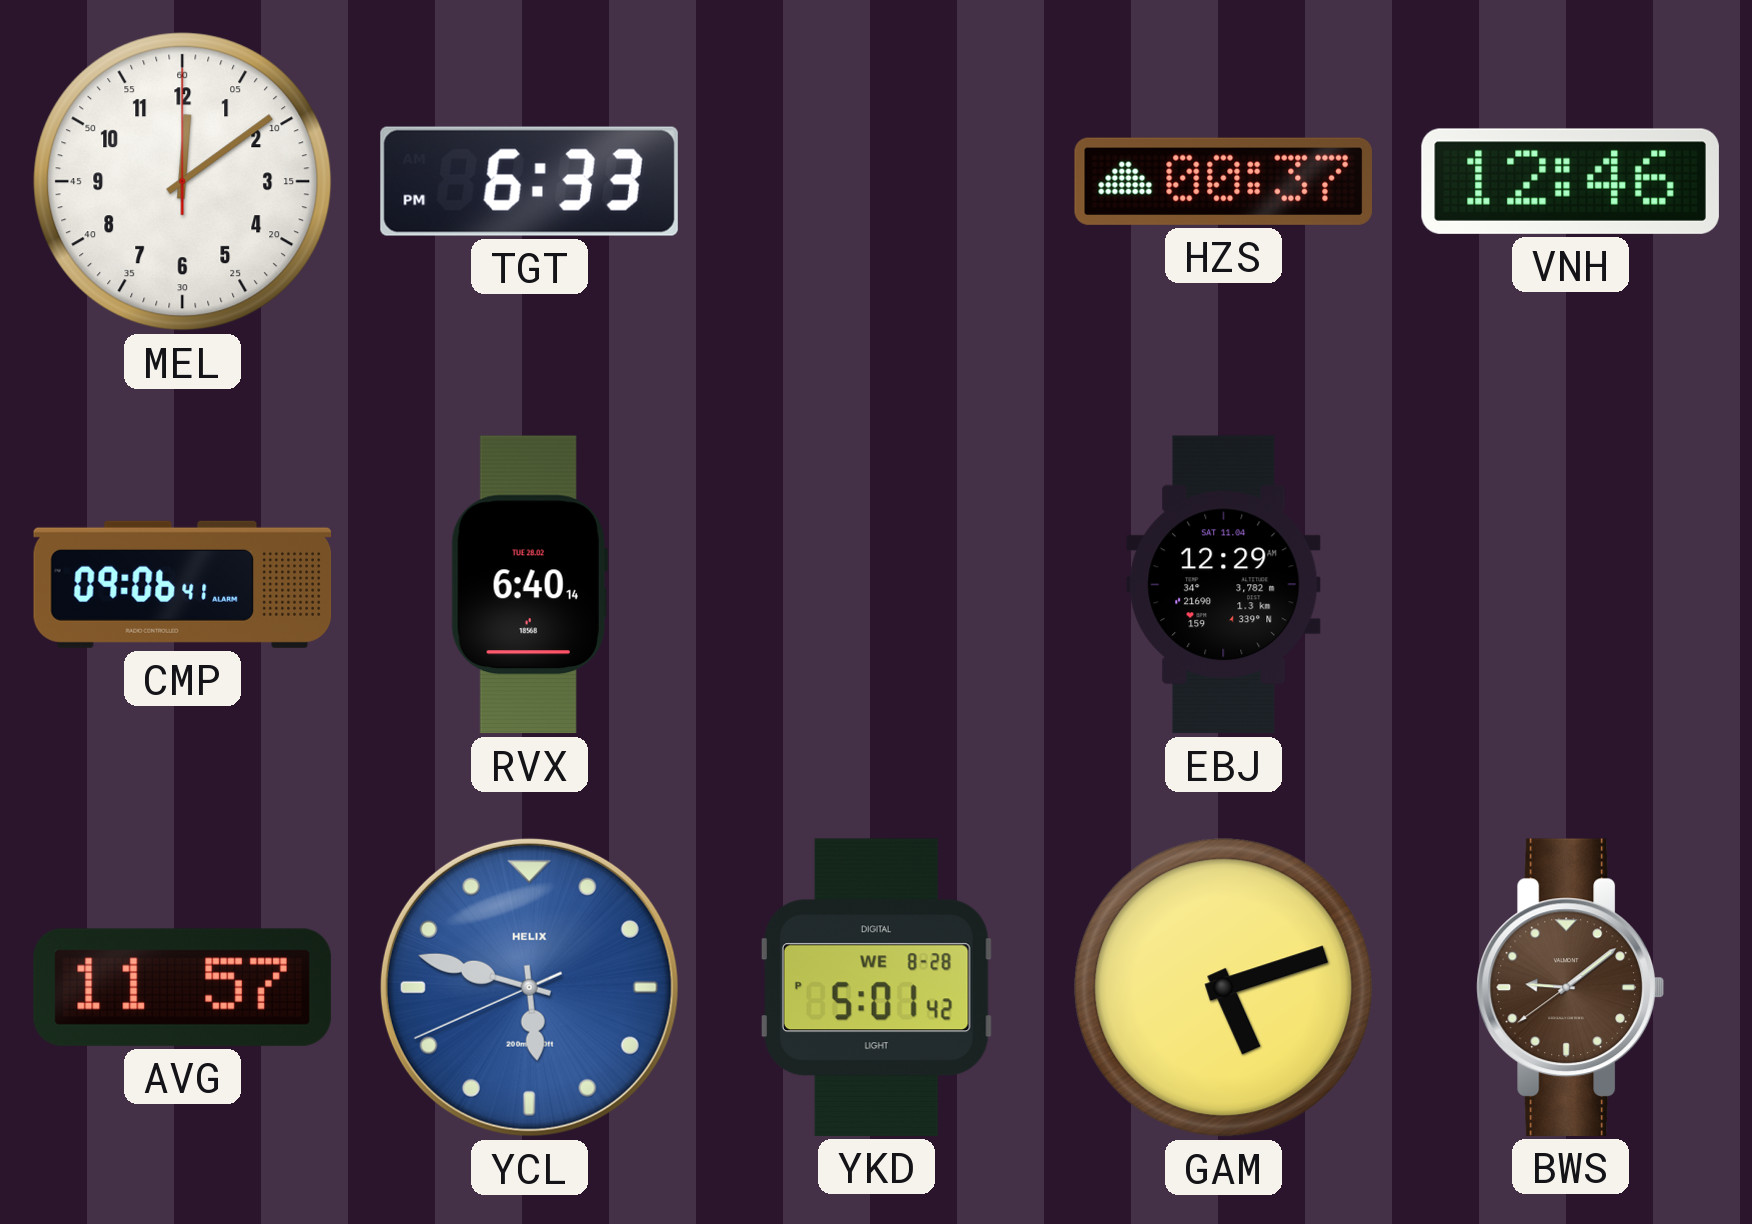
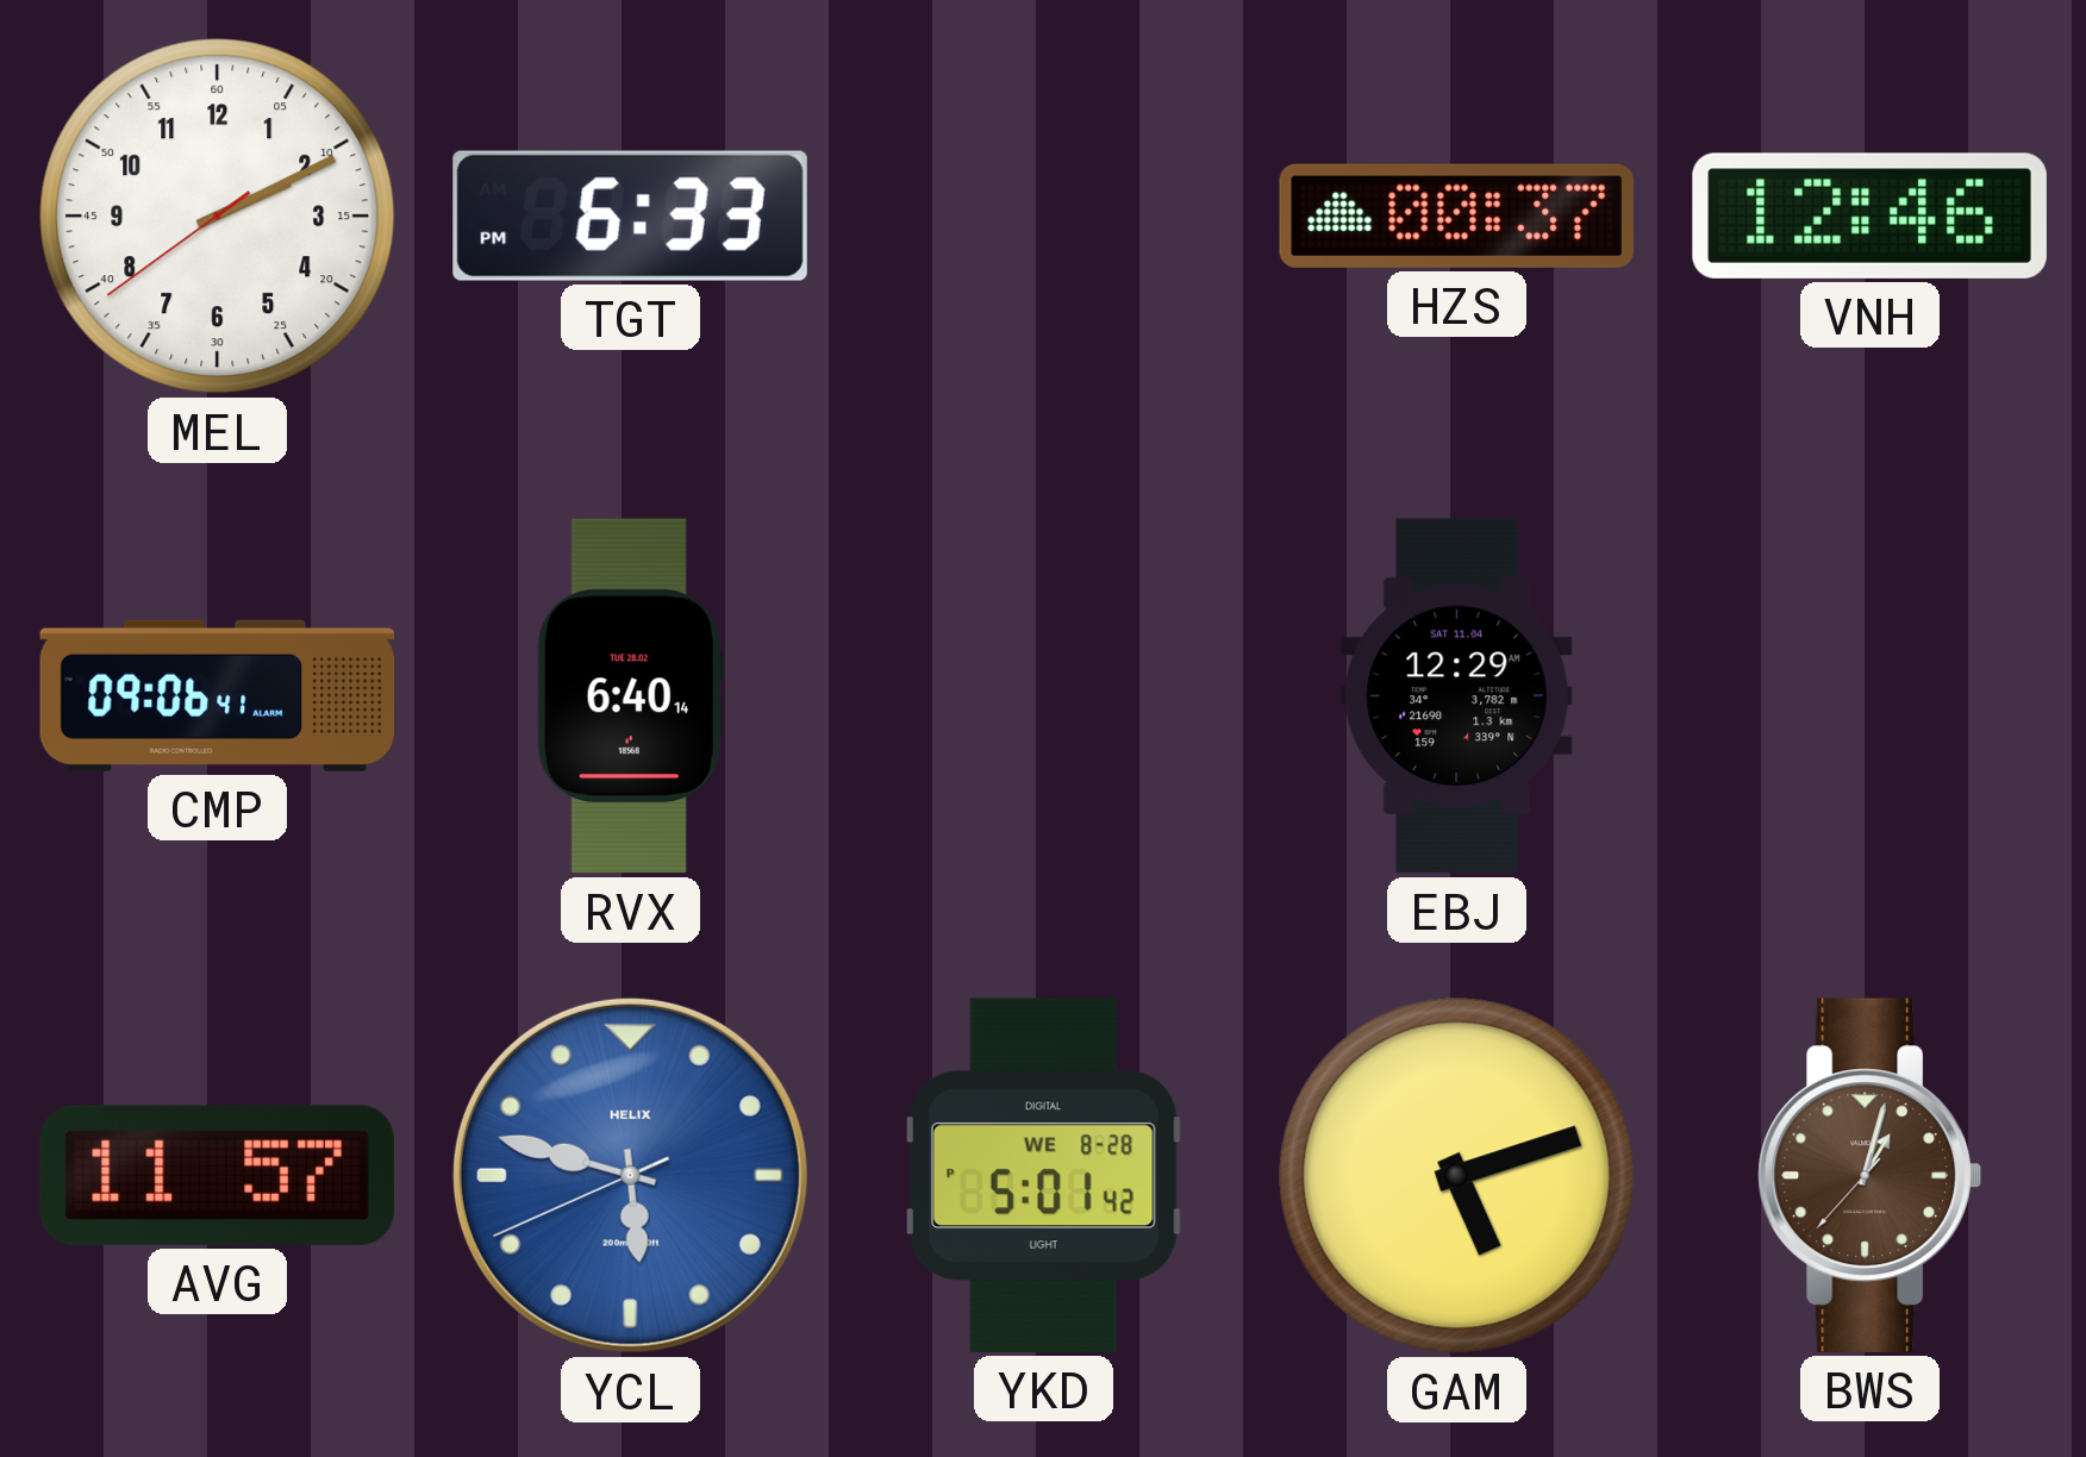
MEL: 12:09 -> 2:10 (218, 217)
BWS: 9:08 -> 1:02 (1869, 1175)
